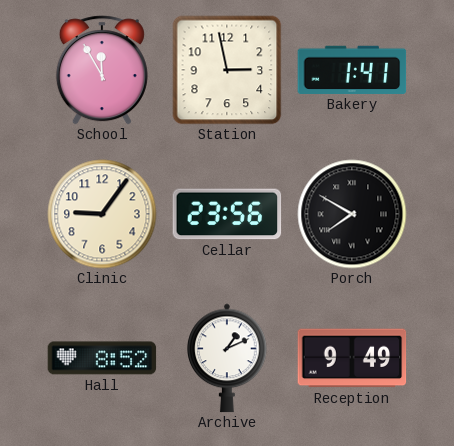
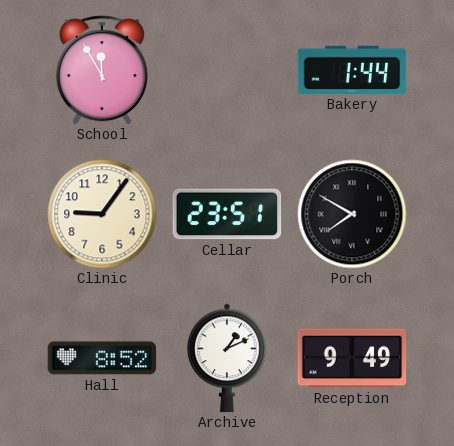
Station: 2:58 -> none (227, 70)
Bakery: 1:41 -> 1:44 (352, 70)
Cellar: 23:56 -> 23:51 (227, 214)
